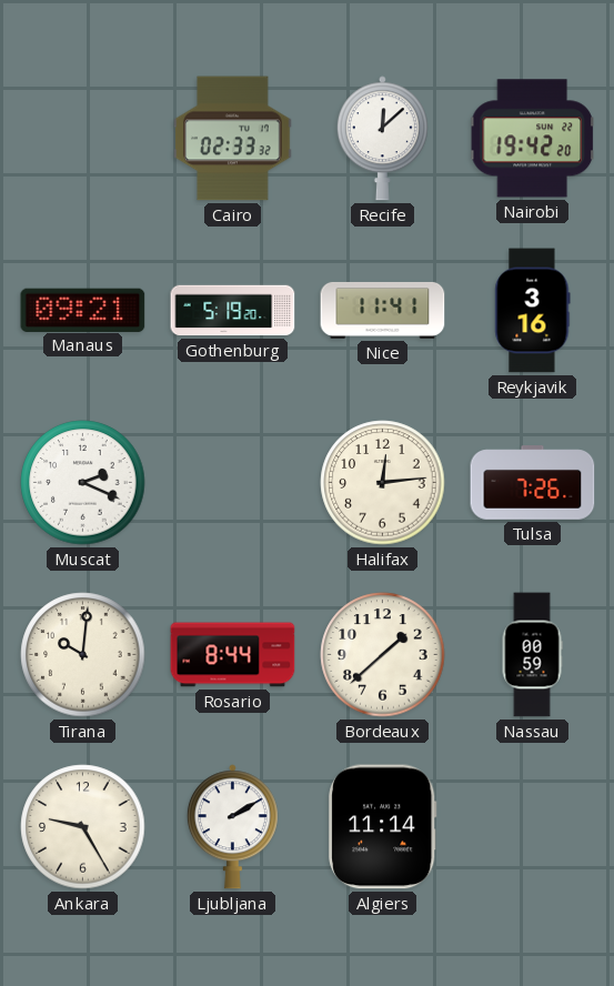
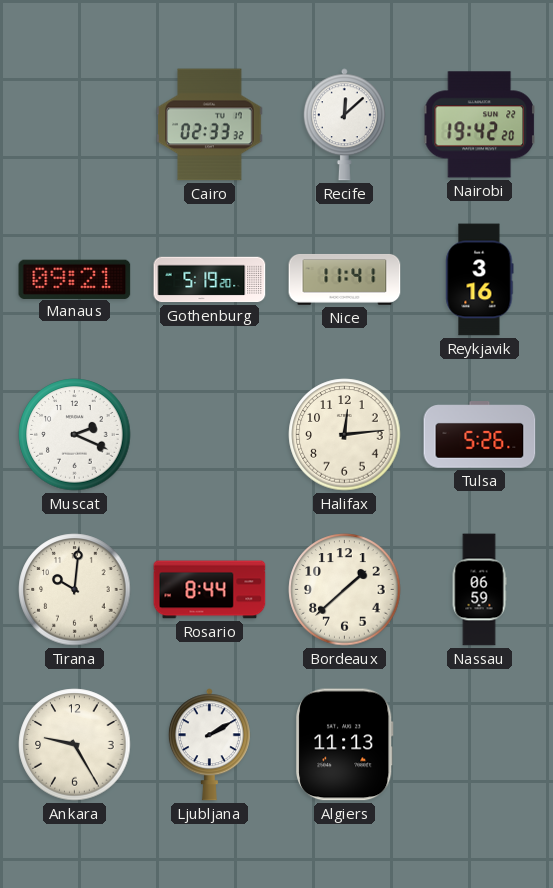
Tulsa: 7:26 -> 5:26 (480, 435)
Nassau: 00:59 -> 06:59 (479, 590)
Algiers: 11:14 -> 11:13 (345, 745)
